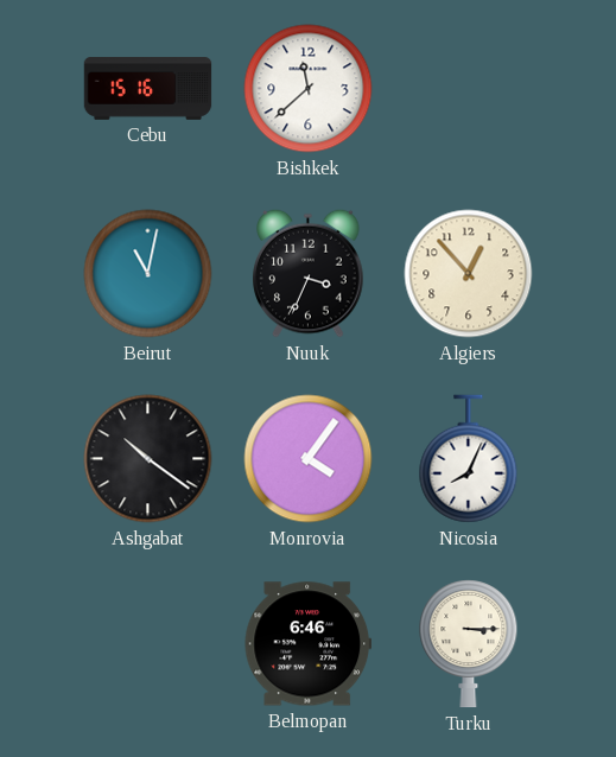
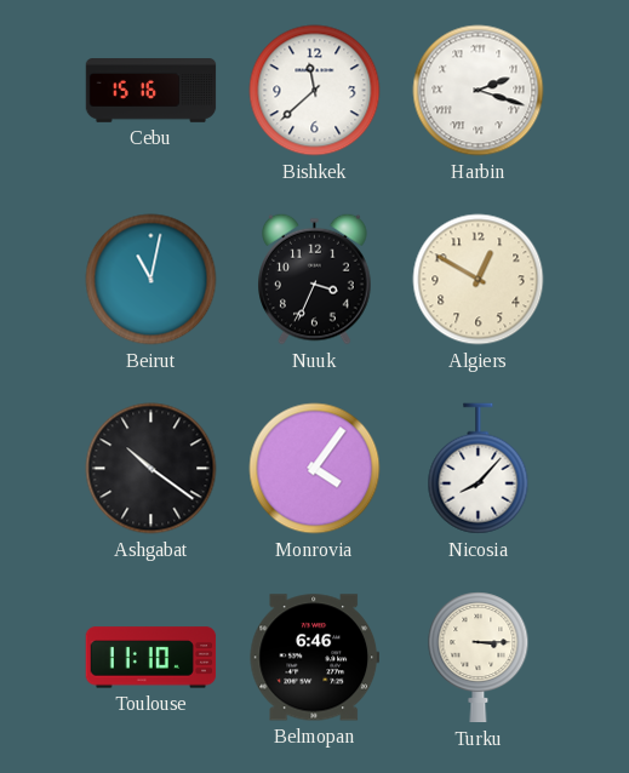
Harbin: none -> 2:18 (479, 91)
Algiers: 12:53 -> 12:50 (479, 280)
Nicosia: 8:04 -> 8:07 (479, 469)
Toulouse: none -> 11:10 (151, 658)
